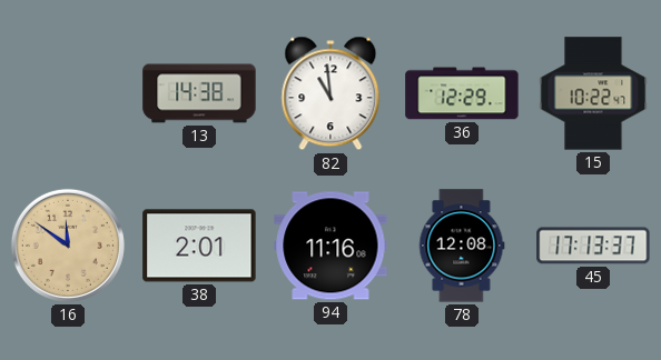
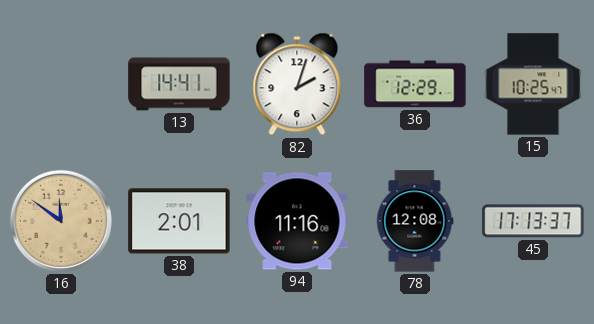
13: 14:38 -> 14:41 (179, 84)
82: 10:59 -> 2:03 (297, 84)
15: 10:22 -> 10:25 (533, 84)
